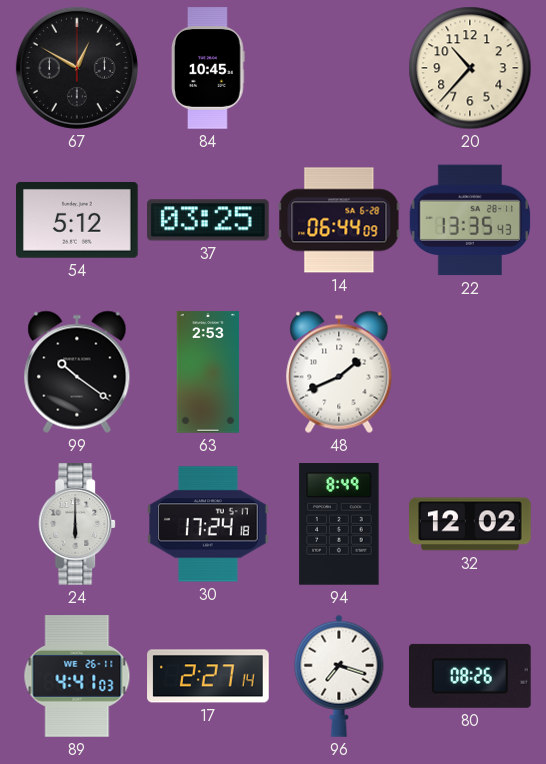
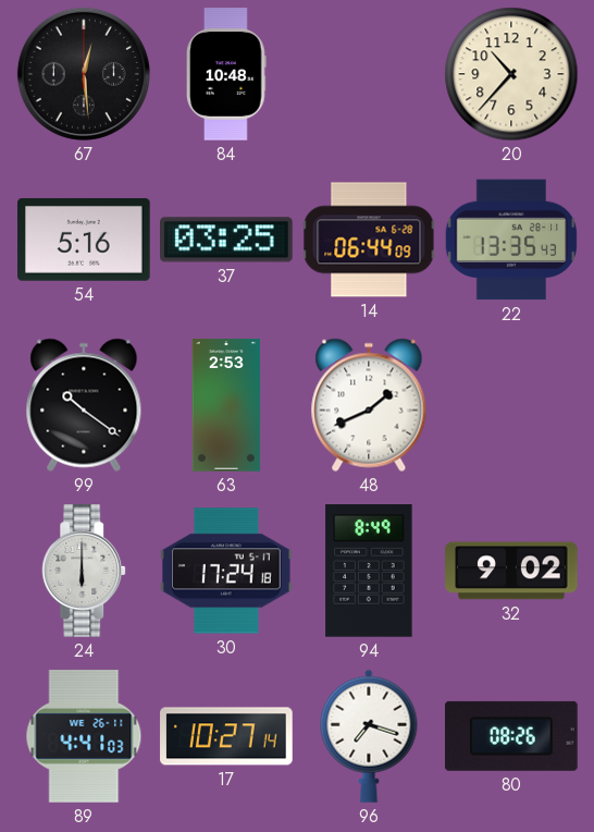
67: 12:50 -> 12:29 (84, 74)
84: 10:45 -> 10:48 (226, 74)
54: 5:12 -> 5:16 (85, 240)
32: 12:02 -> 9:02 (511, 571)
17: 2:27 -> 10:27 (226, 736)
